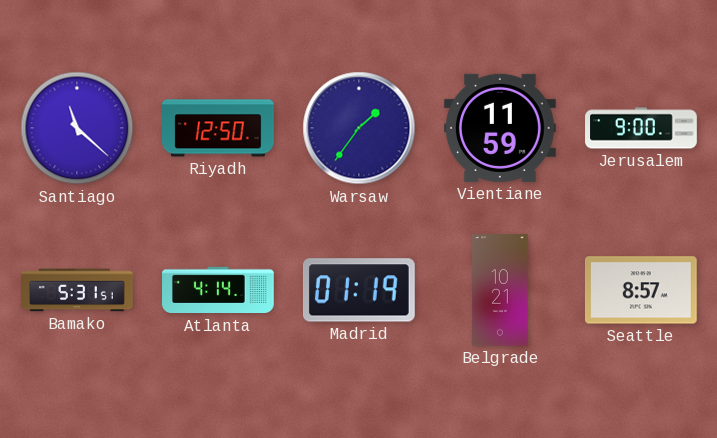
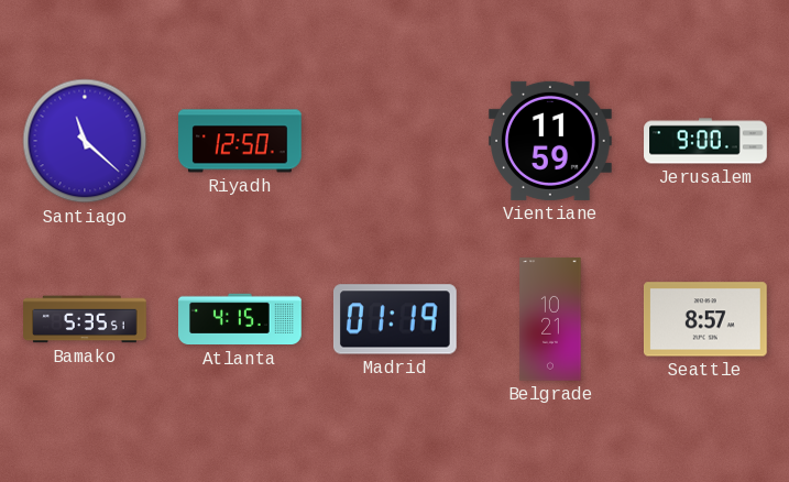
Warsaw: 1:36 -> none (359, 128)
Bamako: 5:31 -> 5:35 (85, 319)
Atlanta: 4:14 -> 4:15 (241, 319)
